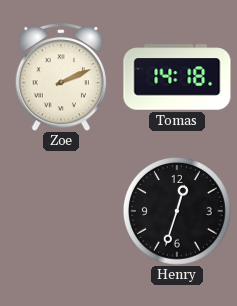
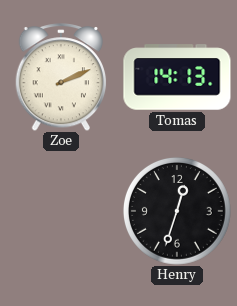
Tomas: 14:18 -> 14:13 (177, 77)
